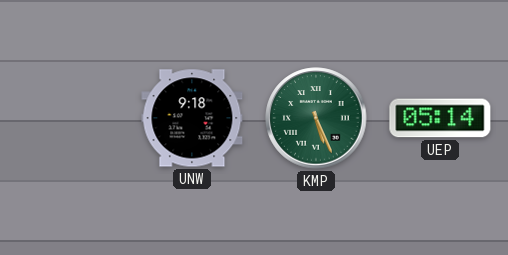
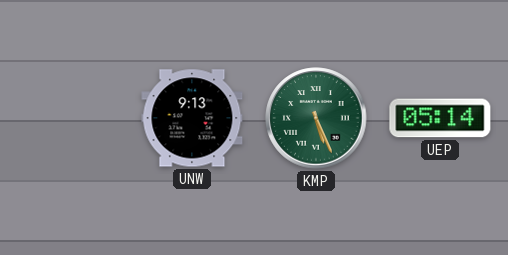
UNW: 9:18 -> 9:13 (192, 118)
